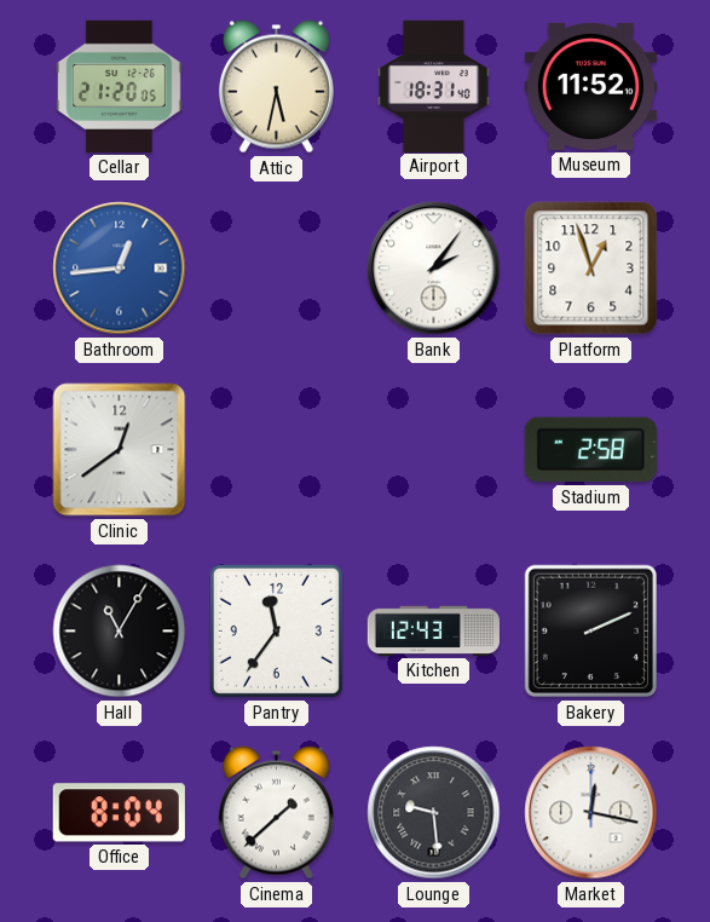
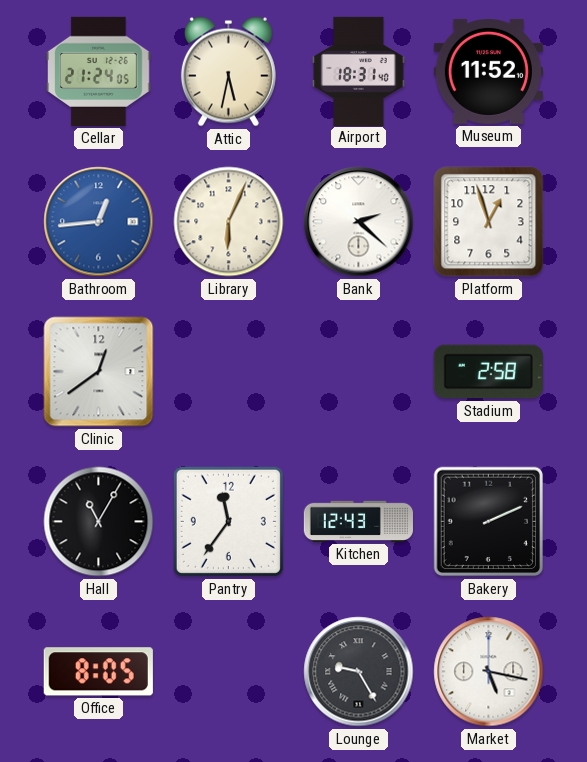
Cellar: 21:20 -> 21:24 (99, 71)
Library: none -> 6:04 (229, 222)
Bank: 2:06 -> 2:22 (359, 222)
Office: 8:04 -> 8:05 (98, 672)
Cinema: 1:38 -> none (276, 813)
Lounge: 9:29 -> 9:25 (359, 672)
Market: 12:17 -> 5:17 (489, 672)
